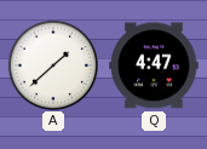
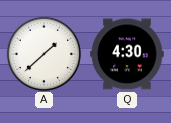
Q: 4:47 -> 4:30 (127, 54)
